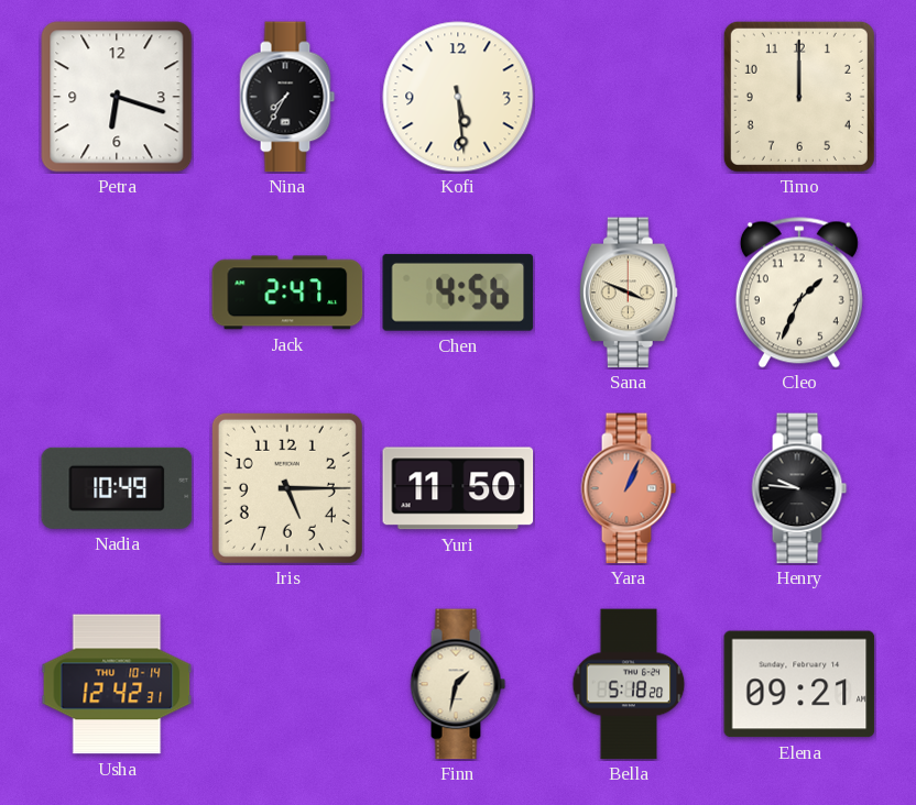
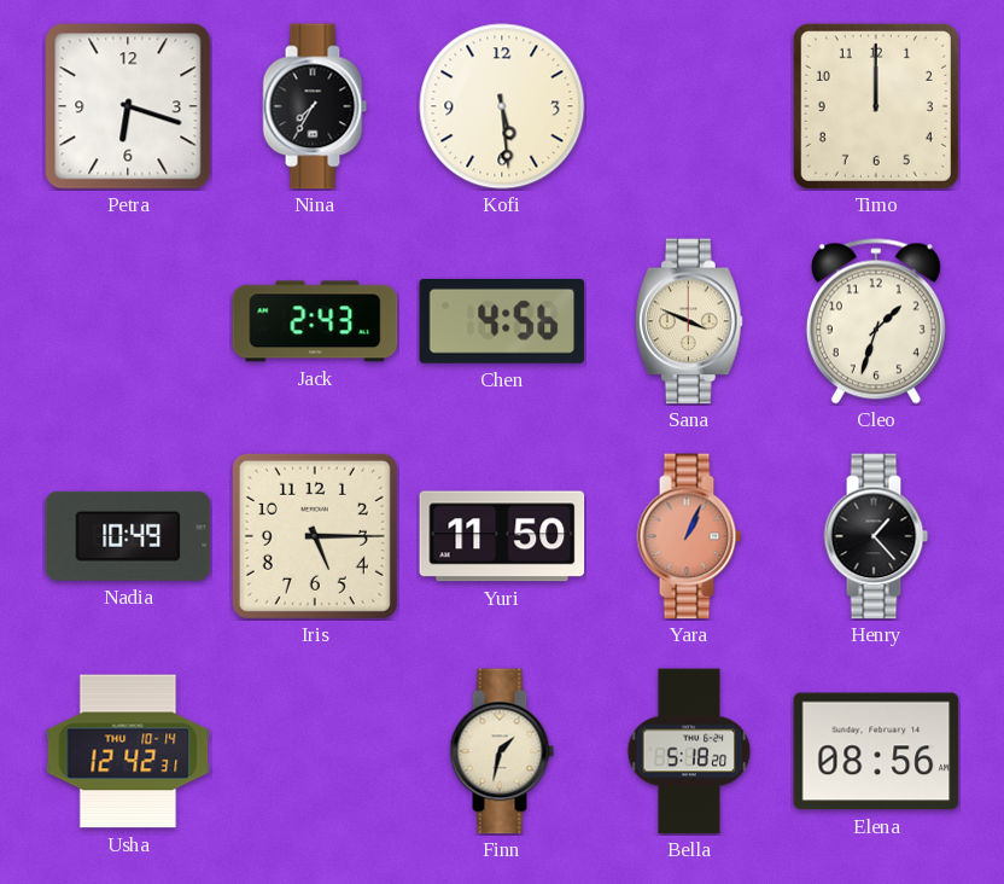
Jack: 2:47 -> 2:43 (315, 321)
Cleo: 1:34 -> 1:33 (876, 321)
Henry: 9:46 -> 1:23 (876, 536)
Elena: 09:21 -> 08:56 (876, 751)
